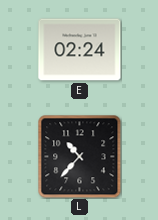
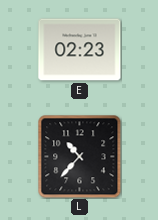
E: 02:24 -> 02:23 (80, 50)
